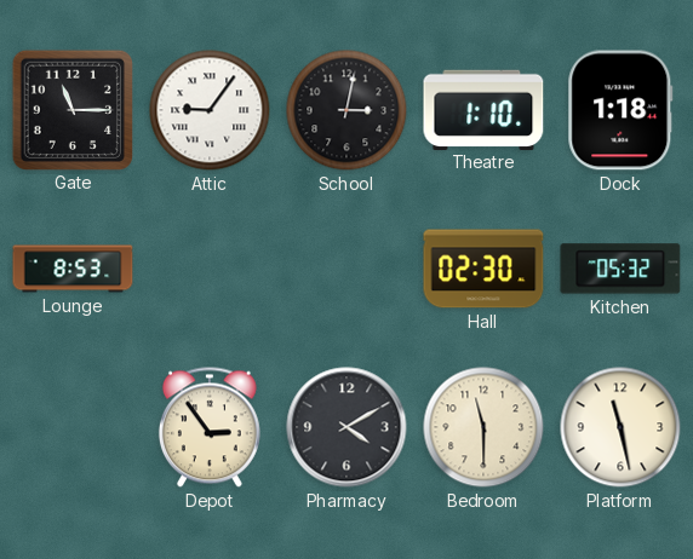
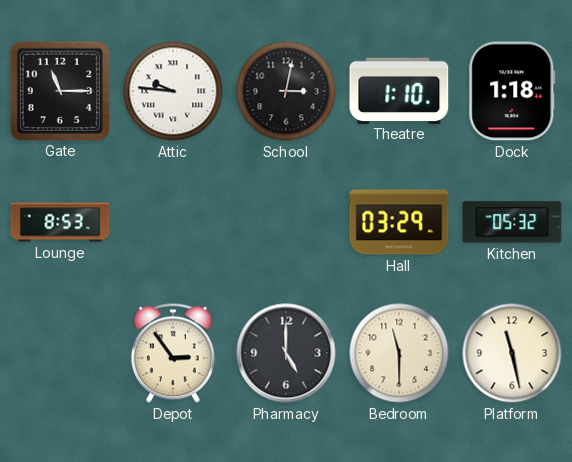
Attic: 9:06 -> 9:46 (173, 91)
Hall: 02:30 -> 03:29 (399, 222)
Pharmacy: 4:10 -> 5:00 (286, 353)
